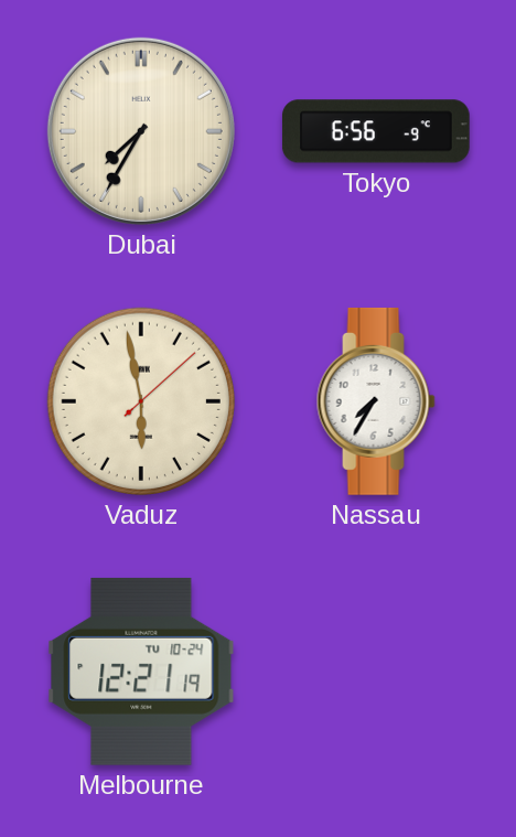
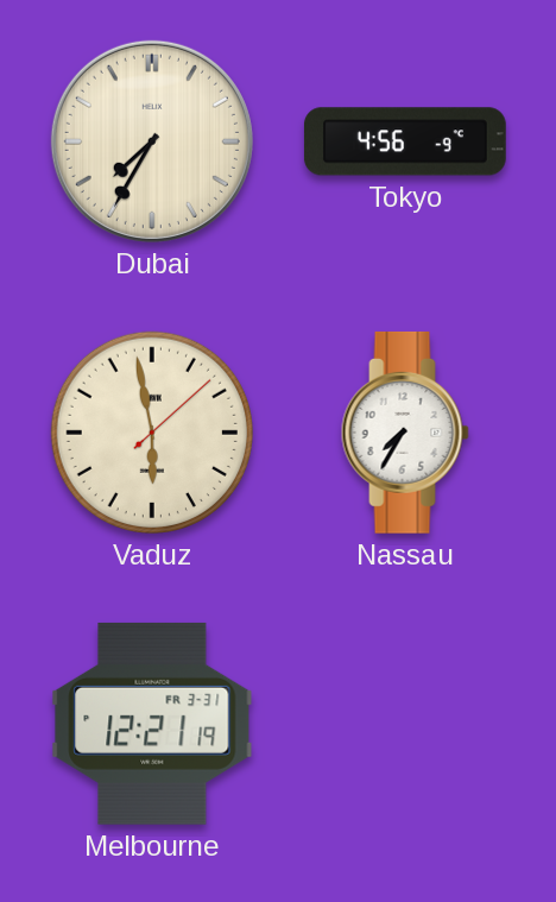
Tokyo: 6:56 -> 4:56 (405, 141)
Melbourne date: TU 10-24 -> FR 3-31 (152, 724)
